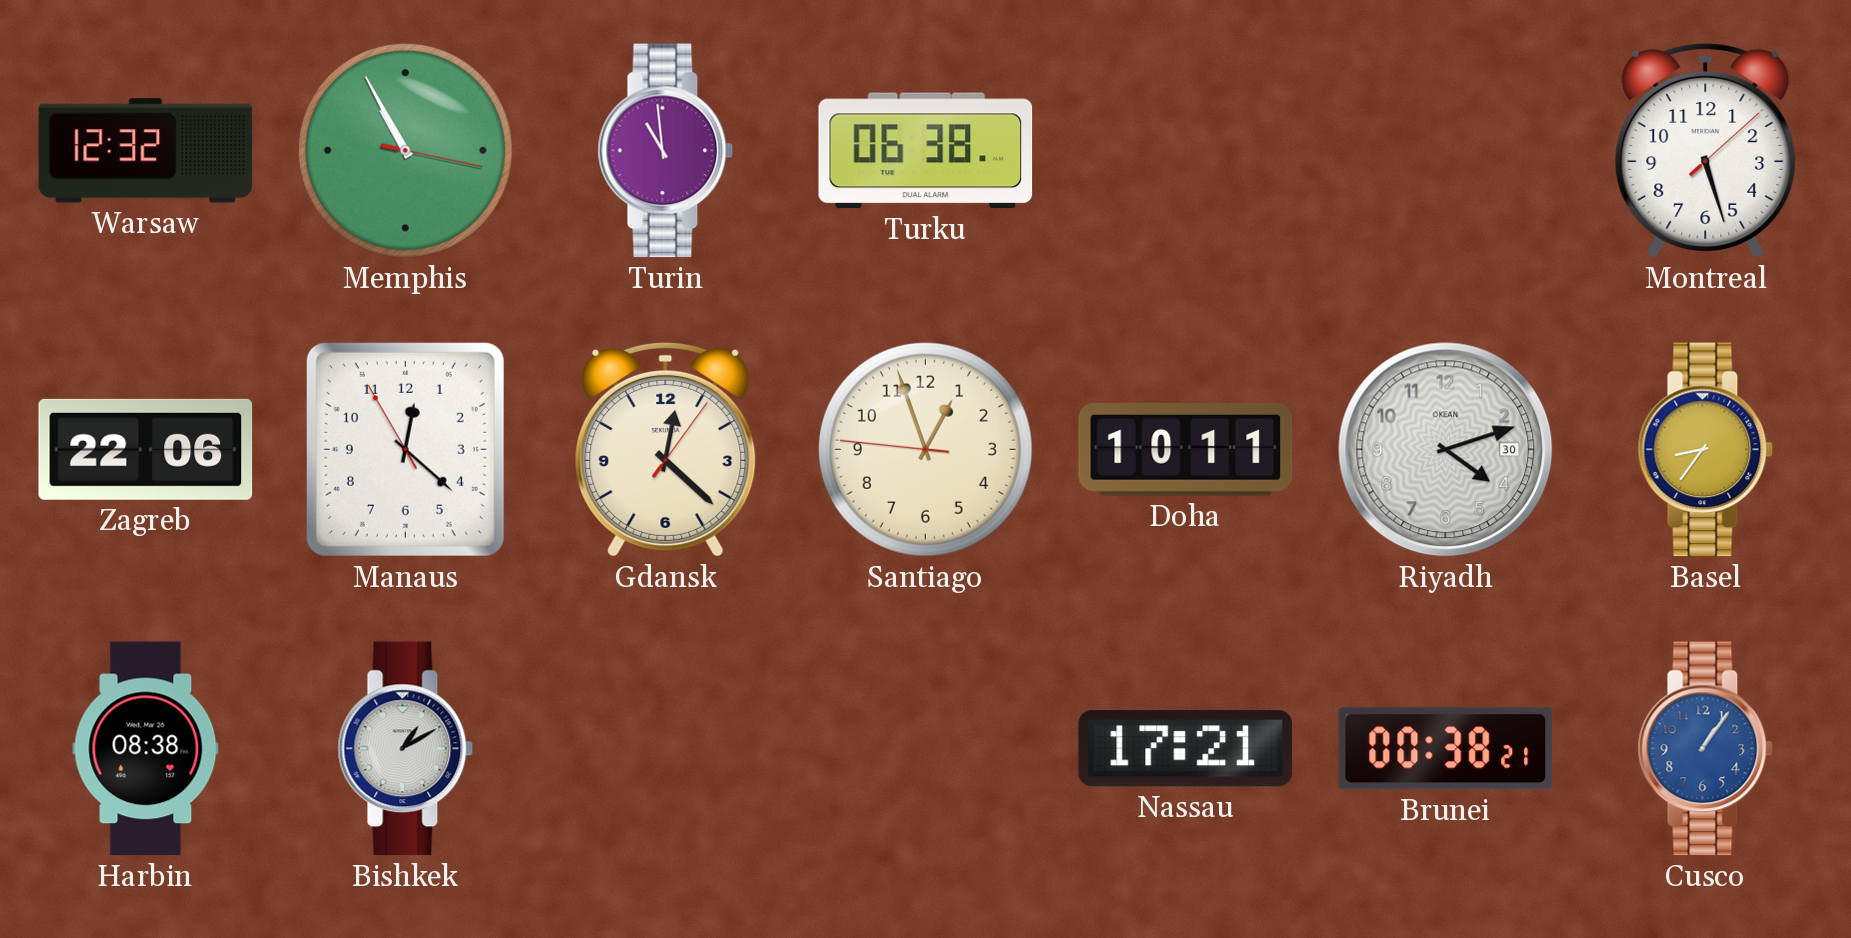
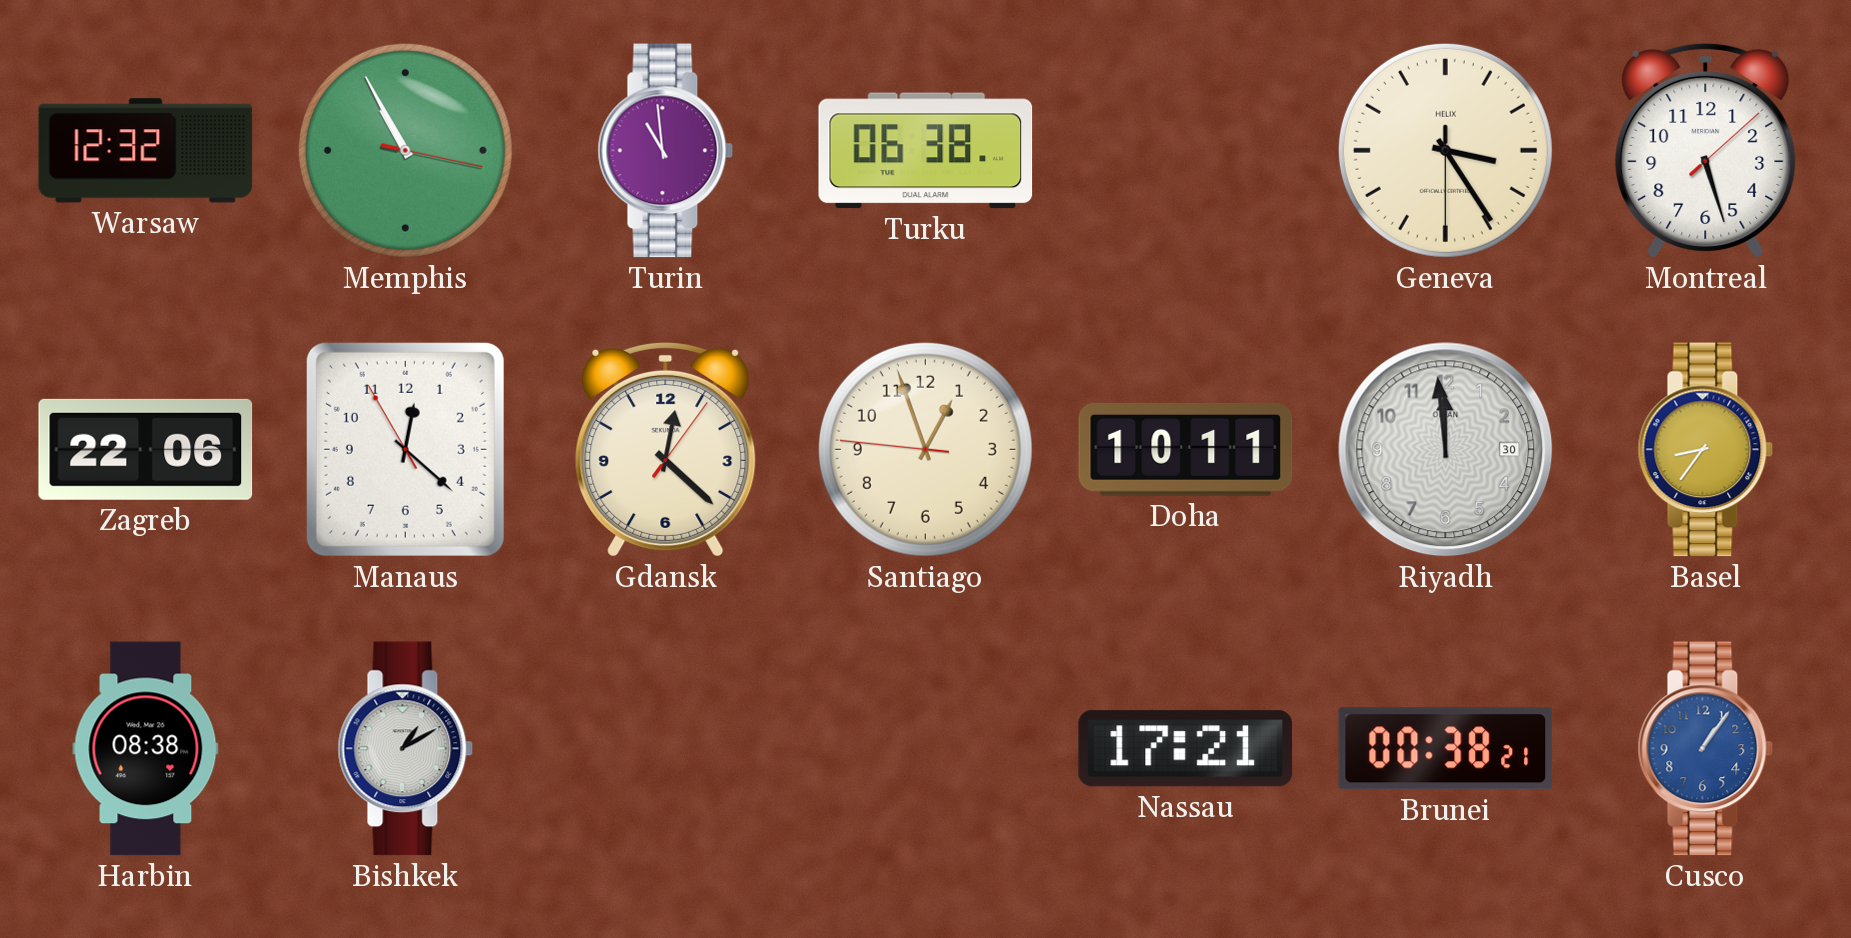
Geneva: none -> 3:24 (1445, 150)
Riyadh: 4:12 -> 11:59 (1446, 450)
